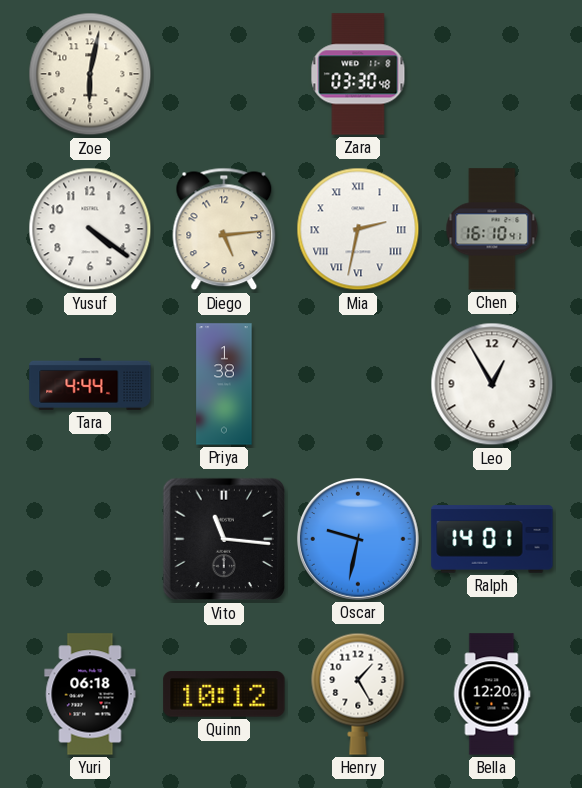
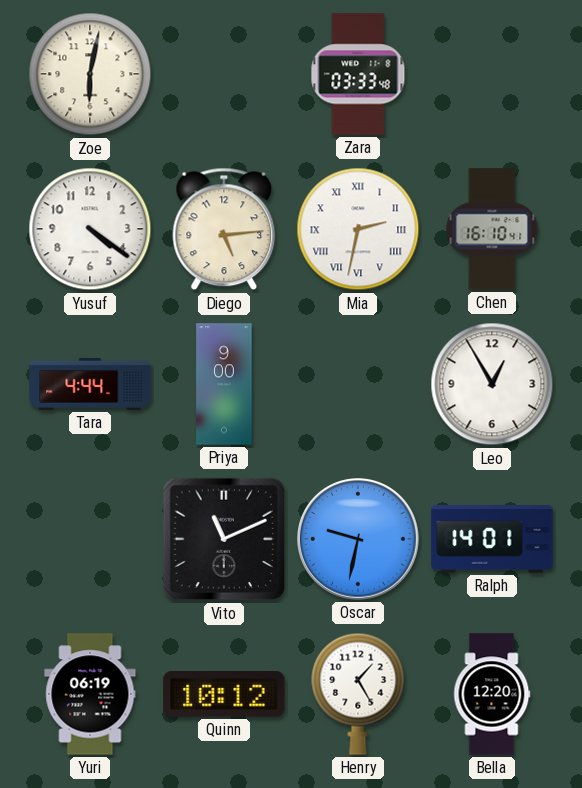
Zara: 03:30 -> 03:33 (358, 74)
Priya: 1:38 -> 9:00 (224, 384)
Vito: 11:16 -> 11:11 (224, 539)
Yuri: 06:18 -> 06:19 (90, 694)
